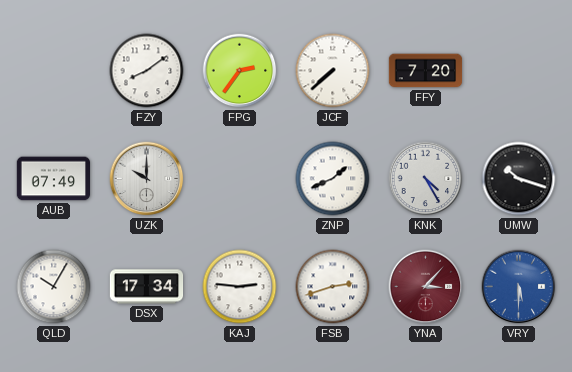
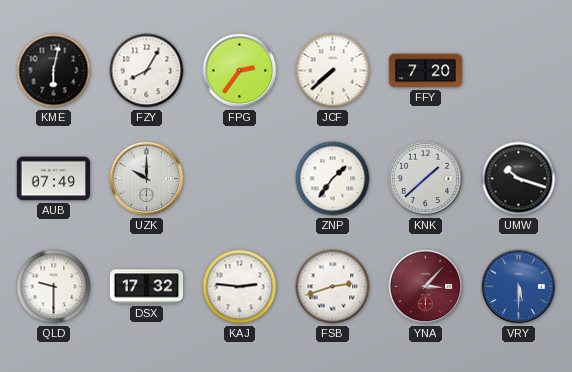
KME: none -> 6:02 (54, 71)
FZY: 8:09 -> 8:05 (147, 71)
ZNP: 1:41 -> 1:36 (333, 179)
KNK: 4:25 -> 1:38 (426, 179)
QLD: 10:05 -> 9:30 (54, 287)
DSX: 17:34 -> 17:32 (147, 287)
